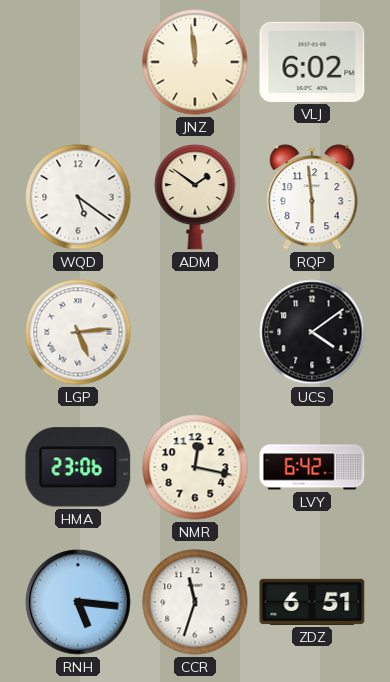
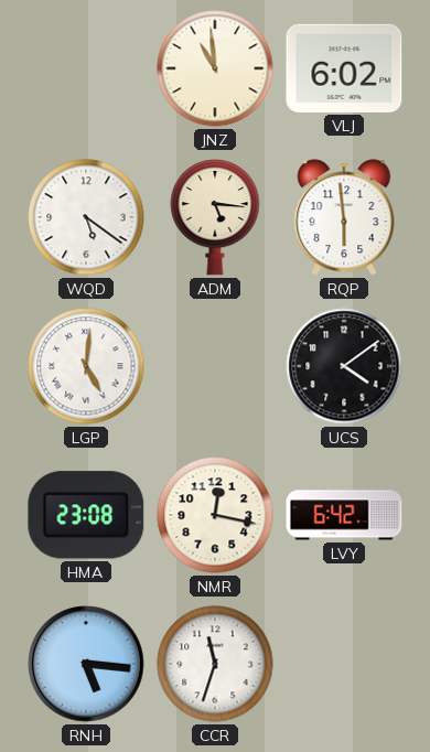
JNZ: 11:59 -> 10:59 (215, 68)
ADM: 1:51 -> 5:16 (215, 218)
LGP: 5:14 -> 5:01 (86, 366)
HMA: 23:06 -> 23:08 (86, 515)
ZDZ: 6:51 -> none (312, 602)
